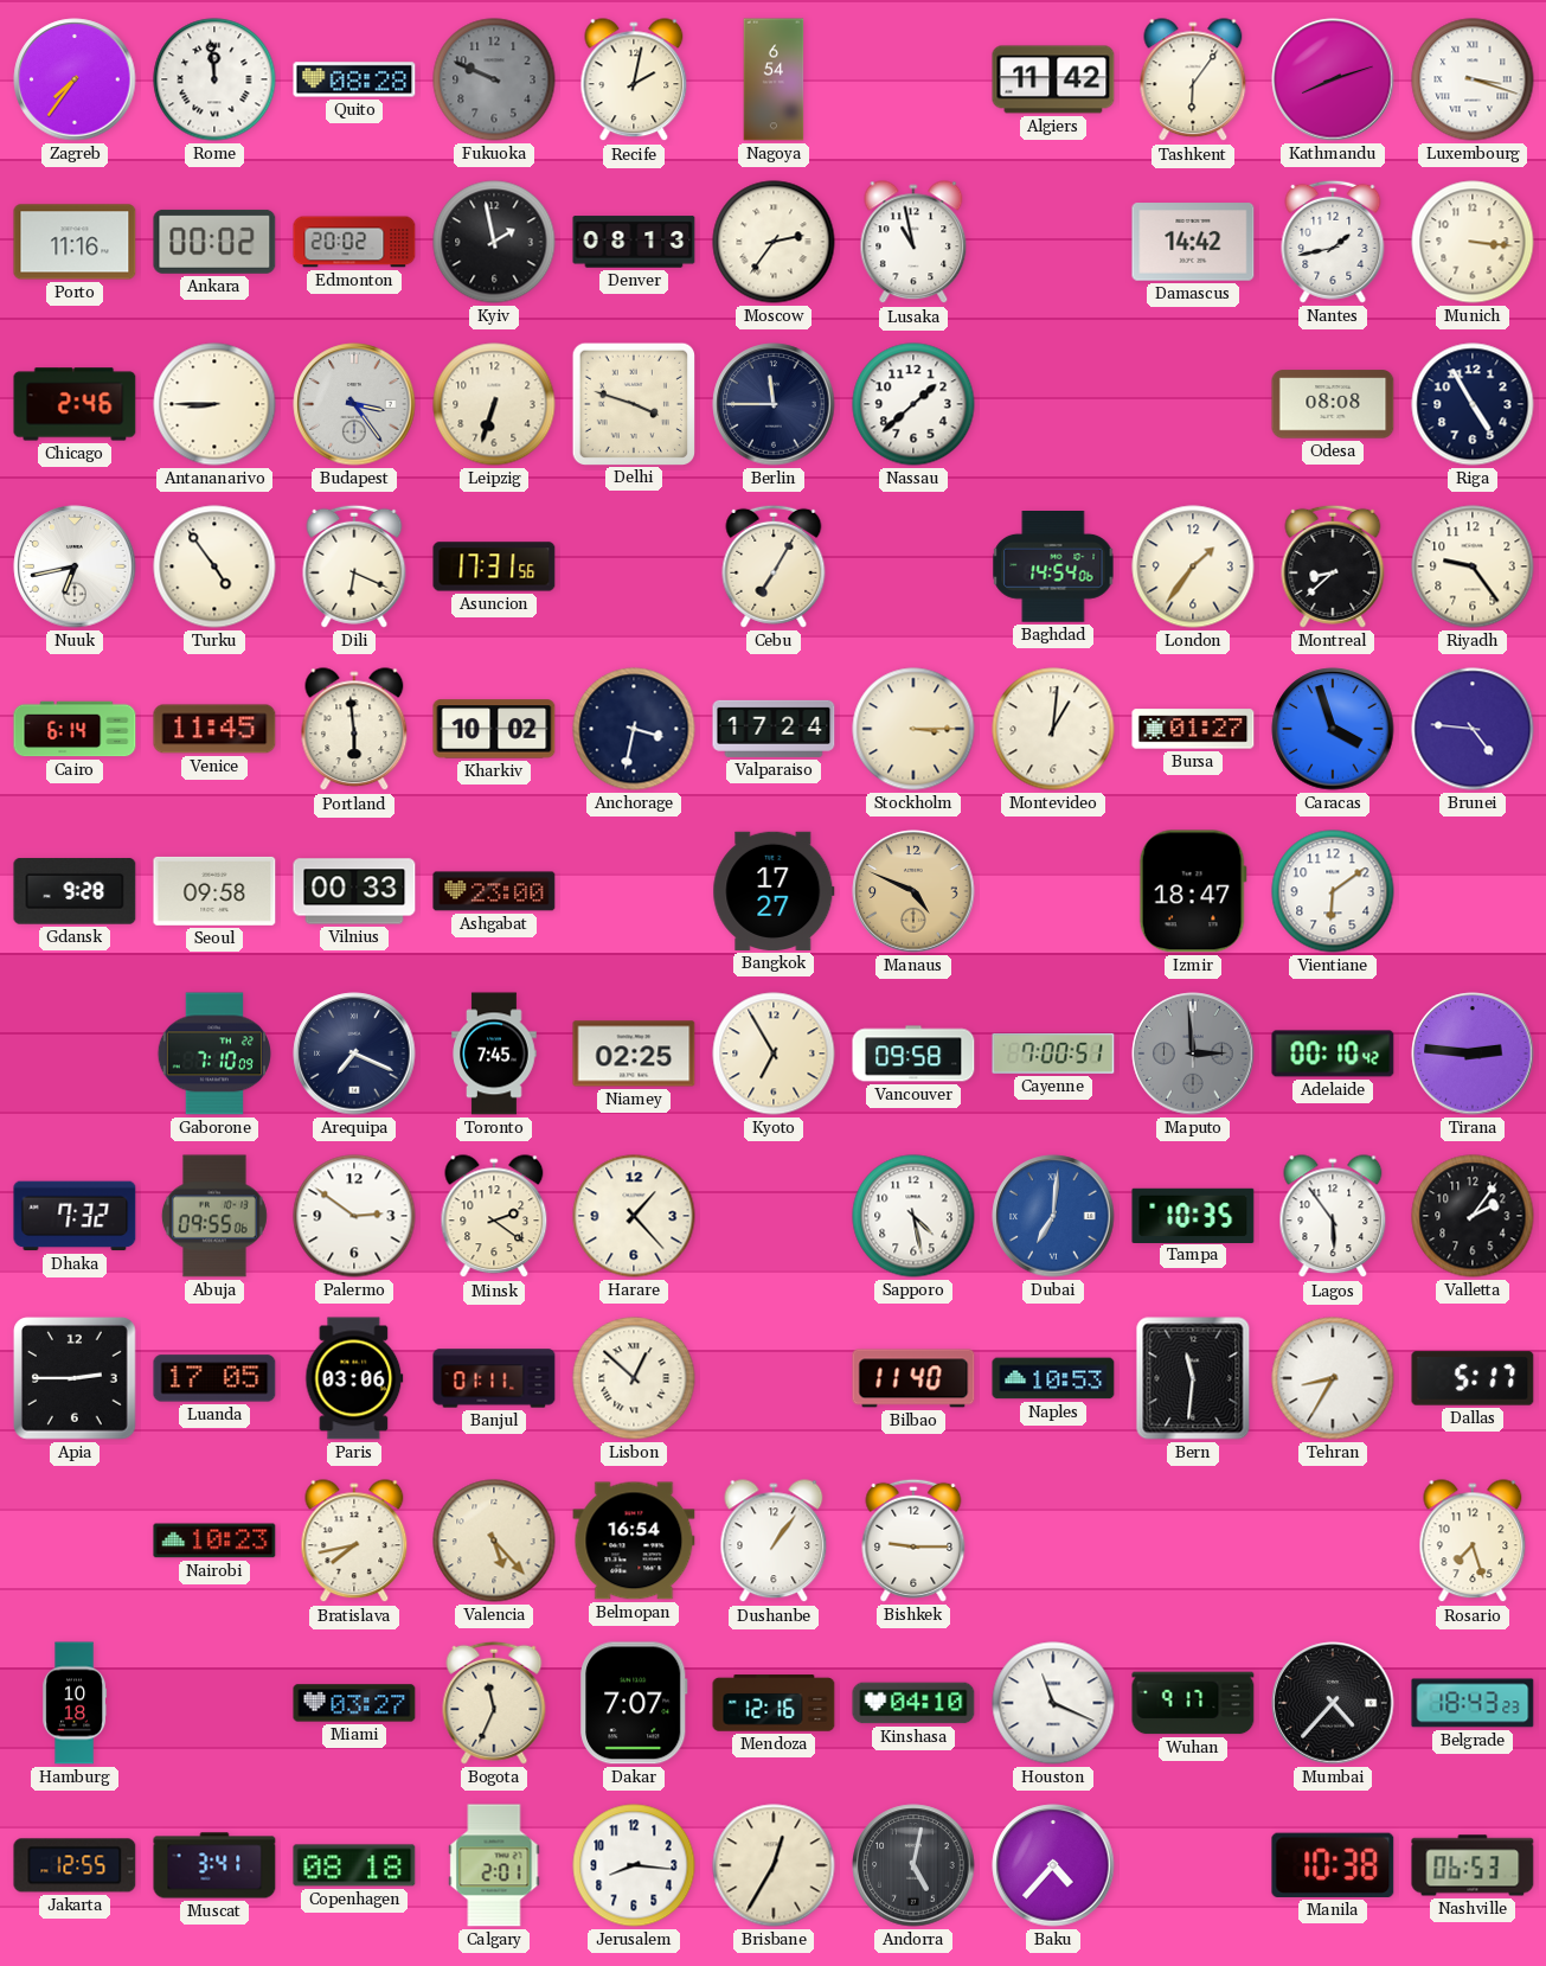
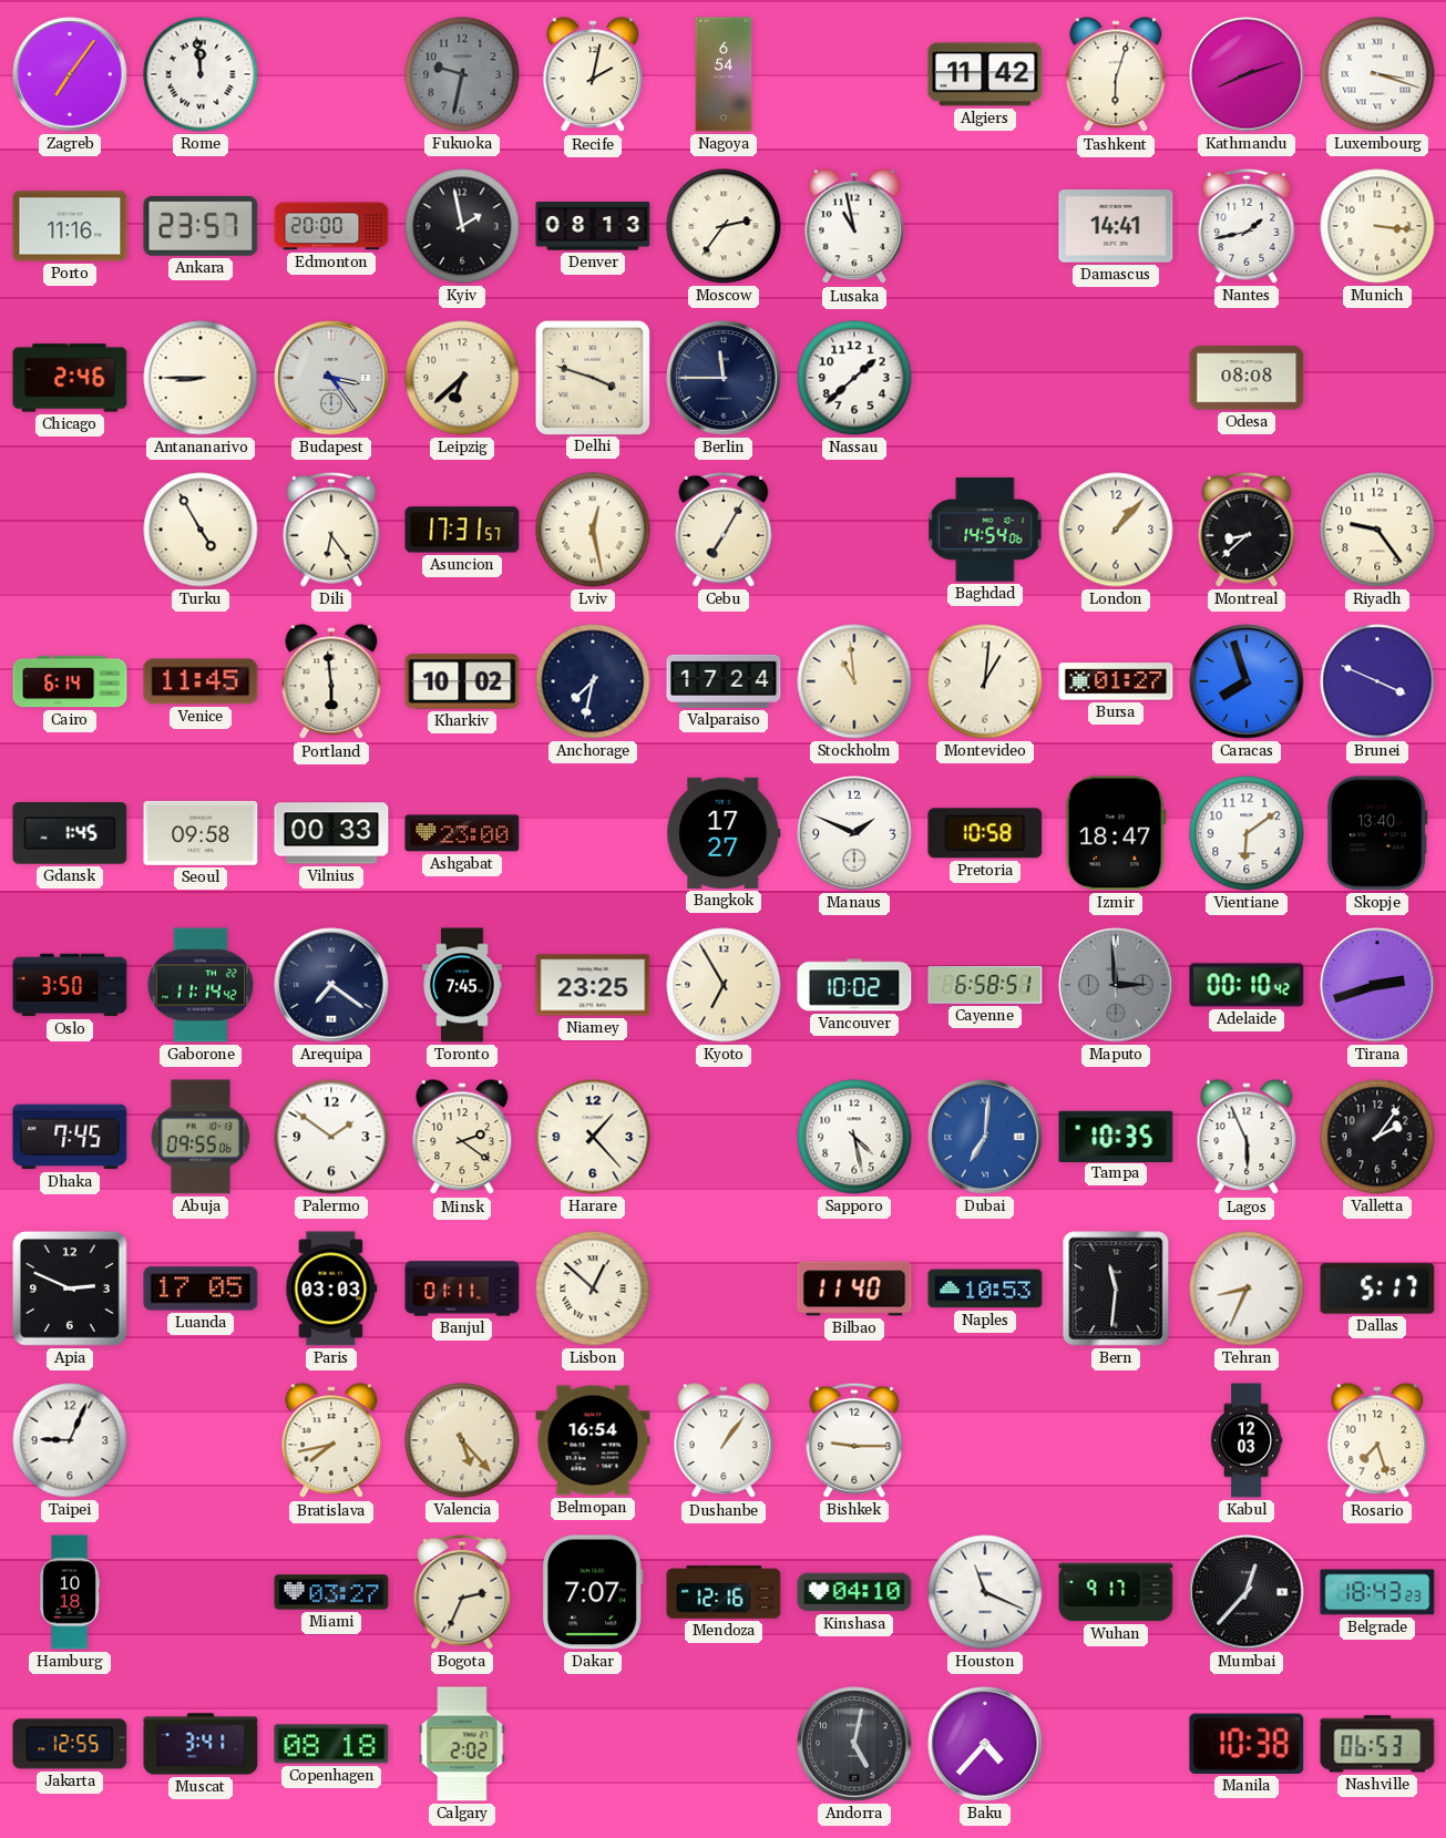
Zagreb: 7:36 -> 7:06 (70, 74)
Quito: 08:28 -> none (354, 79)
Fukuoka: 9:49 -> 9:32 (462, 74)
Tashkent: 6:06 -> 6:03 (1116, 75)
Ankara: 00:02 -> 23:57 (201, 226)
Edmonton: 20:02 -> 20:00 (331, 226)
Damascus: 14:42 -> 14:41 (1116, 226)
Leipzig: 6:33 -> 6:38 (462, 378)
Riga: 4:55 -> none (1473, 404)
Nuuk: 6:43 -> none (75, 566)
Turku: 4:54 -> 4:55 (201, 530)
Dili: 6:19 -> 6:24 (331, 530)
Asuncion: 17:31:56 -> 17:31:57 (462, 530)
Lviv: none -> 12:28 (593, 530)
London: 1:36 -> 1:07 (1116, 530)
Anchorage: 3:32 -> 7:32 (593, 681)
Stockholm: 3:15 -> 10:59 (854, 681)
Caracas: 3:57 -> 7:57 (1247, 681)
Brunei: 4:46 -> 3:49 (1377, 681)
Gdansk: 9:28 -> 1:45 (70, 833)
Manaus: 4:49 -> 1:49 (854, 833)
Manaus dial: champagne -> white (854, 833)
Pretoria: none -> 10:58 (985, 833)
Skopje: none -> 13:40 (1377, 833)
Oslo: none -> 3:50 (70, 985)
Gaborone: 7:10 -> 11:14 (201, 985)
Arequipa: 7:19 -> 7:21 (331, 985)
Niamey: 02:25 -> 23:25 (593, 985)
Vancouver: 09:58 -> 10:02 (854, 985)
Cayenne: 7:00 -> 6:58 (985, 985)
Tirana: 2:46 -> 2:42 (1377, 985)
Dhaka: 7:32 -> 7:45 (70, 1137)
Palermo: 2:51 -> 1:51 (331, 1137)
Lagos: 5:54 -> 5:56 (1247, 1138)
Apia: 2:45 -> 2:49 (71, 1290)
Paris: 03:06 -> 03:03 (331, 1288)
Tehran: 8:35 -> 8:34 (1247, 1288)
Taipei: none -> 9:04 (70, 1440)
Nairobi: 10:23 -> none (214, 1541)
Kabul: none -> 12:03 (1247, 1440)
Bogota: 11:34 -> 2:34 (462, 1592)
Mumbai: 4:37 -> 12:37 (1247, 1592)
Calgary: 2:01 -> 2:02 (462, 1744)
Jerusalem: 8:16 -> none (634, 1865)
Brisbane: 12:35 -> none (774, 1865)
